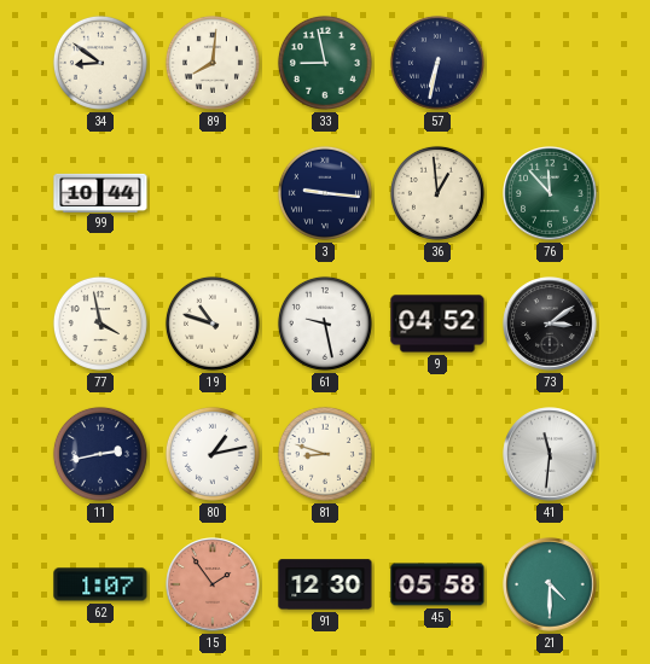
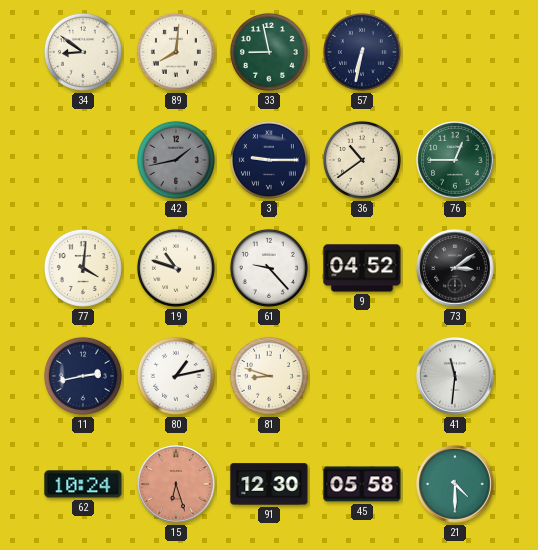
99: 10:44 -> none (100, 192)
42: none -> 1:43 (176, 160)
3: 9:16 -> 9:15 (269, 160)
36: 12:59 -> 10:39 (362, 160)
76: 11:53 -> 12:45 (455, 160)
77: 3:58 -> 4:01 (83, 268)
61: 9:28 -> 9:23 (269, 268)
62: 1:07 -> 10:24 (83, 484)
15: 1:54 -> 6:27 (176, 484)
